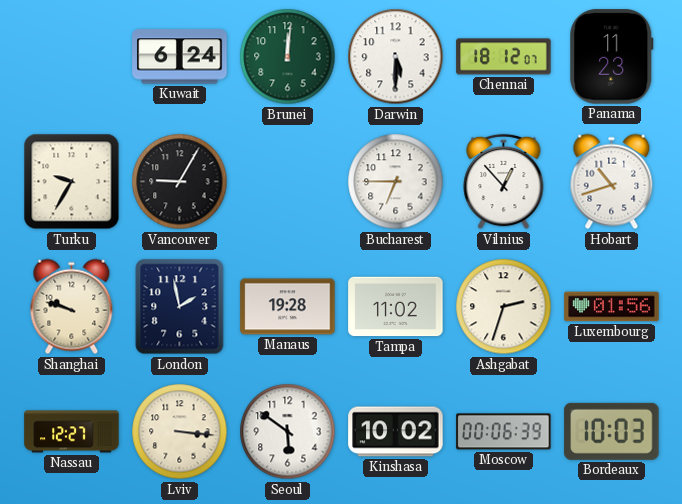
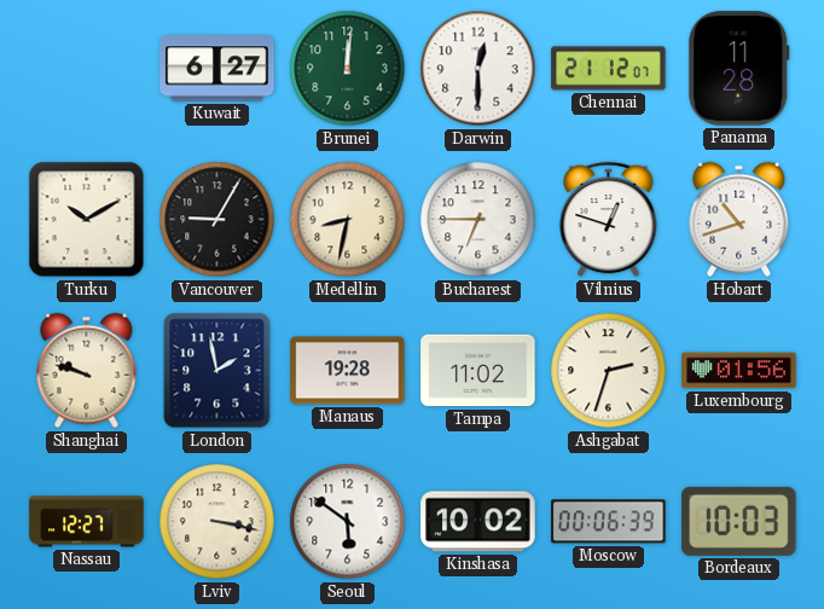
Kuwait: 6:24 -> 6:27 (217, 69)
Darwin: 5:30 -> 12:30 (478, 69)
Chennai: 18:12 -> 21:12 (609, 69)
Panama: 11:23 -> 11:28 (739, 69)
Turku: 9:35 -> 10:10 (87, 220)
Medellin: none -> 8:32 (348, 220)
Vilnius: 12:53 -> 12:48 (609, 220)
Lviv: 3:16 -> 3:17 (217, 522)
